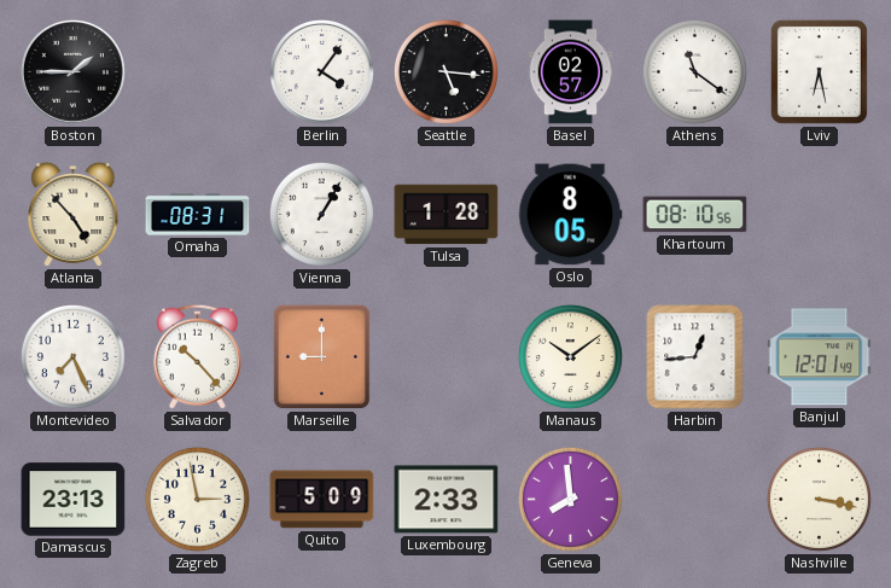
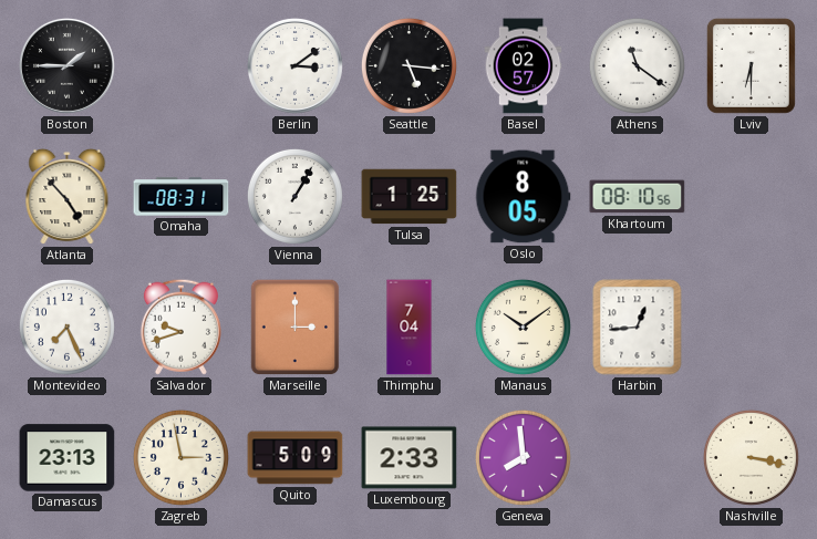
Berlin: 4:06 -> 3:09 (294, 65)
Lviv: 6:28 -> 6:30 (751, 65)
Tulsa: 1:28 -> 1:25 (410, 197)
Salvador: 10:23 -> 9:42 (180, 326)
Marseille: 9:00 -> 3:00 (296, 328)
Thimphu: none -> 7:04 (410, 328)
Banjul: 12:01 -> none (820, 357)
